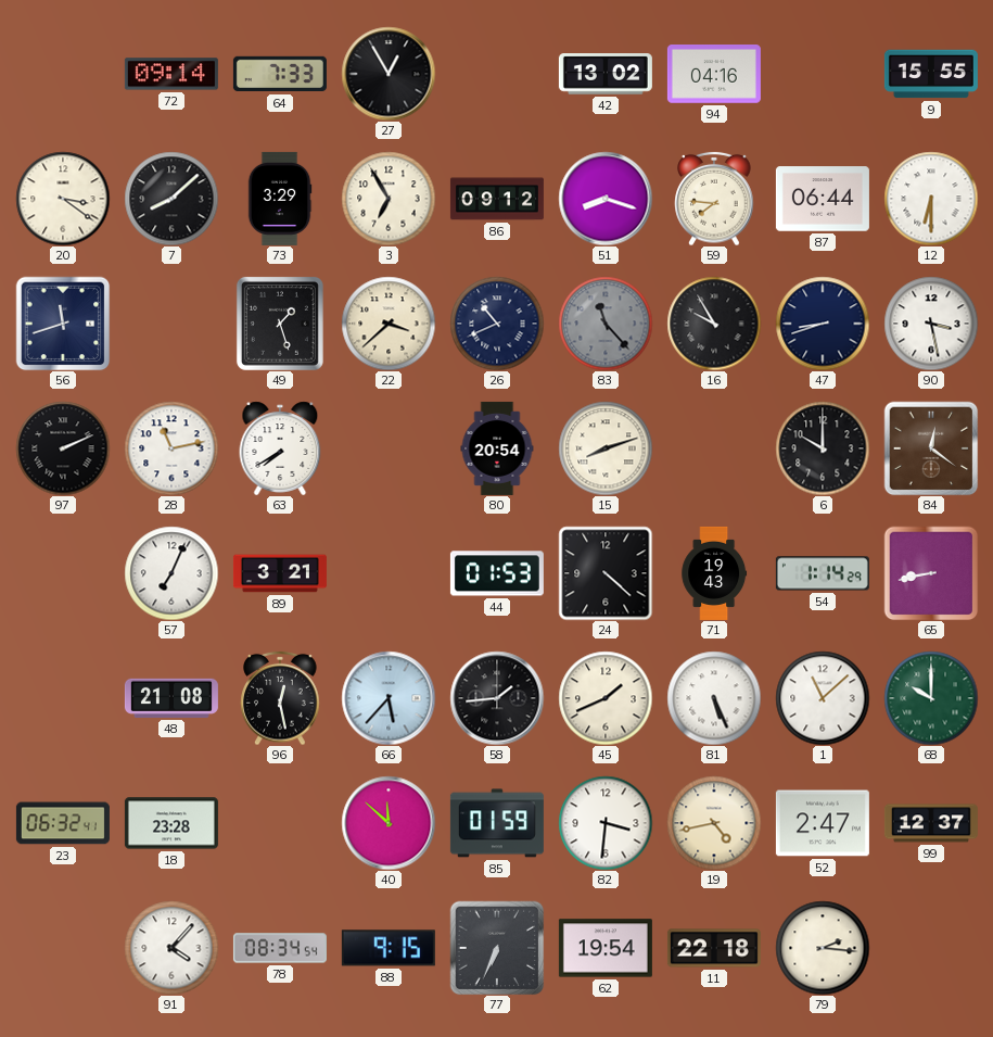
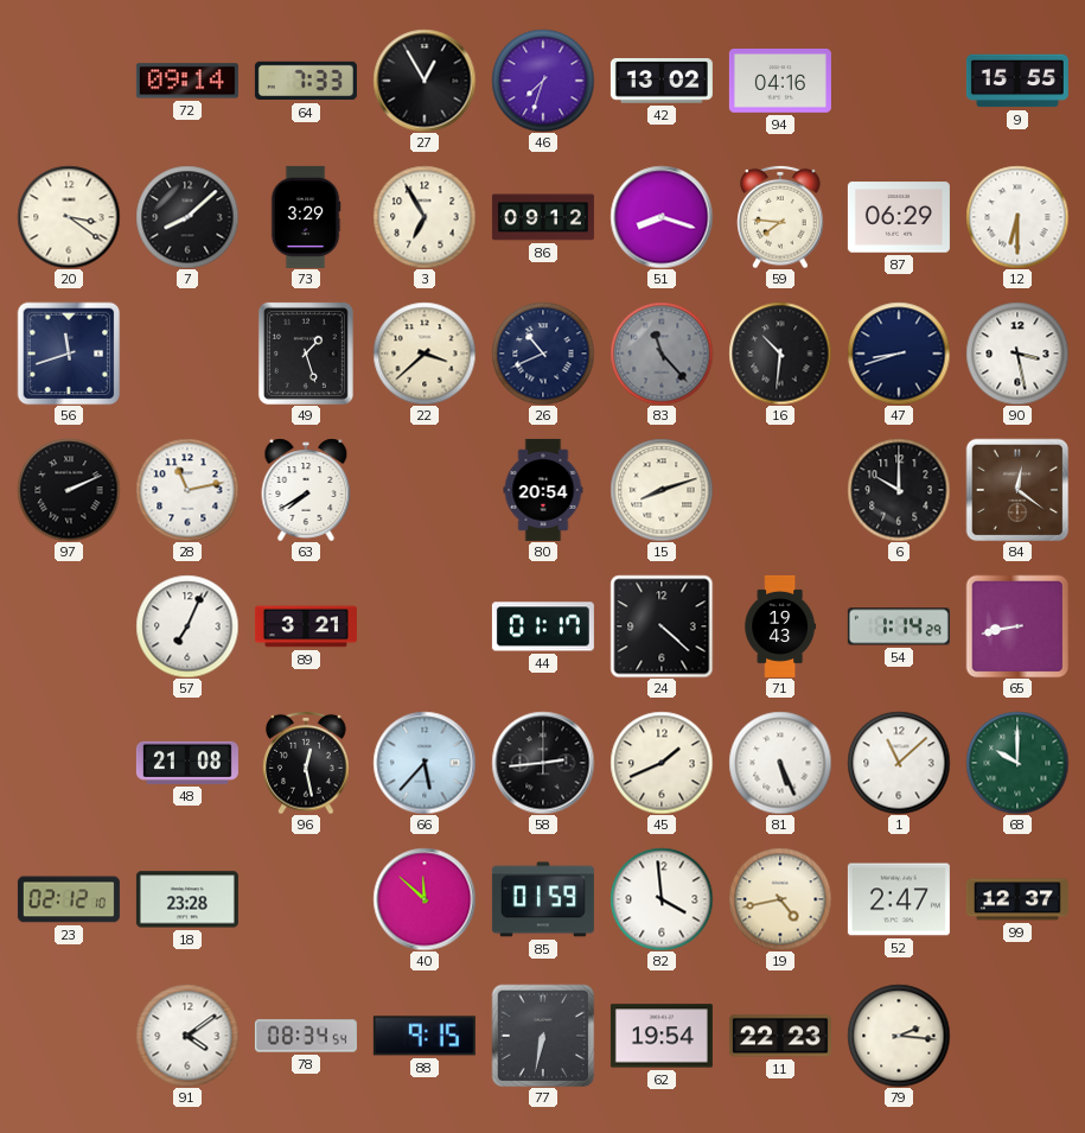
46: none -> 7:33 (543, 81)
87: 06:44 -> 06:29 (899, 217)
16: 9:55 -> 10:31 (780, 354)
44: 01:53 -> 01:17 (543, 626)
58: 1:44 -> 2:44 (543, 763)
23: 06:32 -> 02:12 (69, 899)
82: 3:31 -> 3:59 (662, 899)
91: 4:07 -> 4:09 (187, 1036)
77: 6:34 -> 6:32 (543, 1036)
11: 22:18 -> 22:23 (780, 1036)
